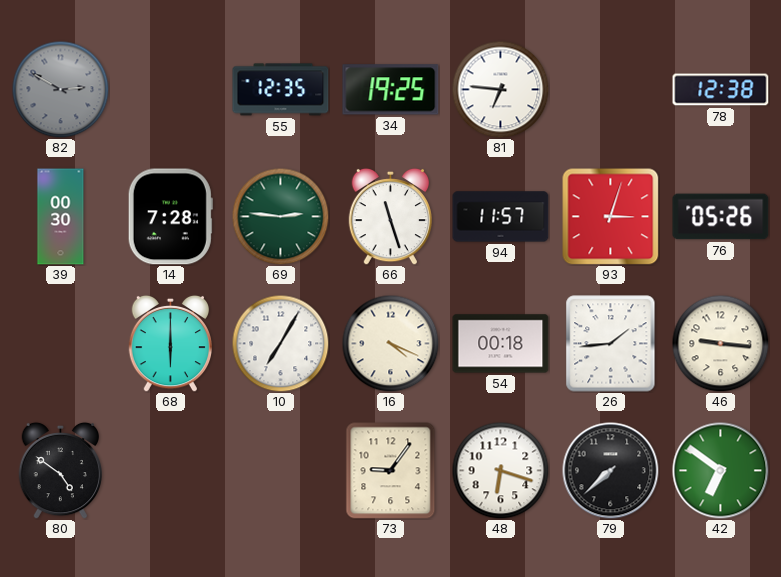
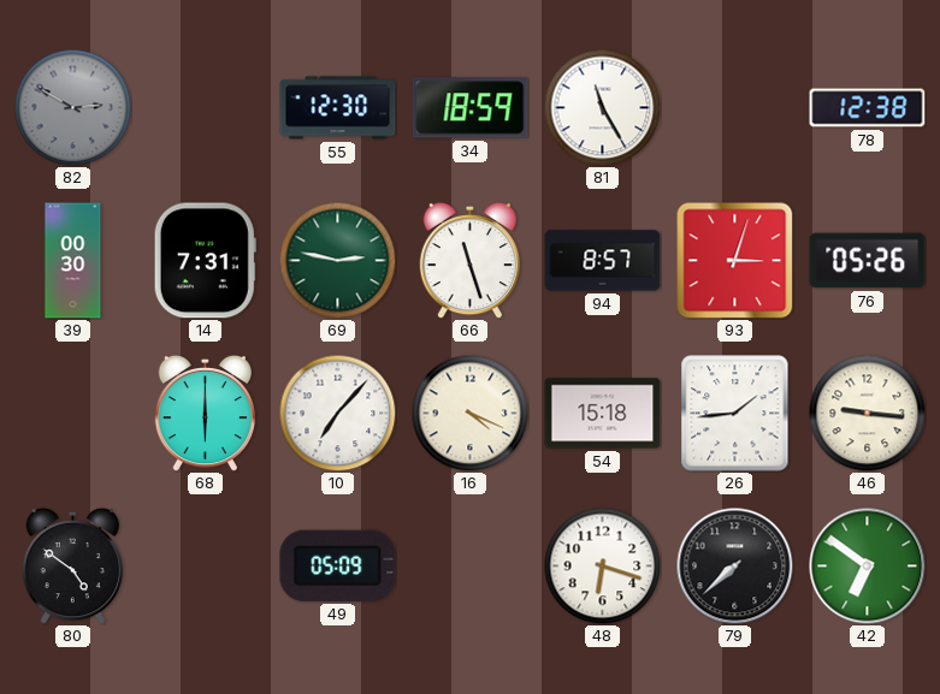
55: 12:35 -> 12:30 (338, 108)
34: 19:25 -> 18:59 (471, 108)
81: 6:46 -> 11:25 (602, 107)
14: 7:28 -> 7:31 (205, 261)
69: 2:46 -> 2:47 (337, 260)
94: 11:57 -> 8:57 (603, 261)
10: 7:05 -> 7:07 (337, 413)
54: 00:18 -> 15:18 (603, 414)
49: none -> 05:09 (338, 565)
73: 9:06 -> none (391, 471)
